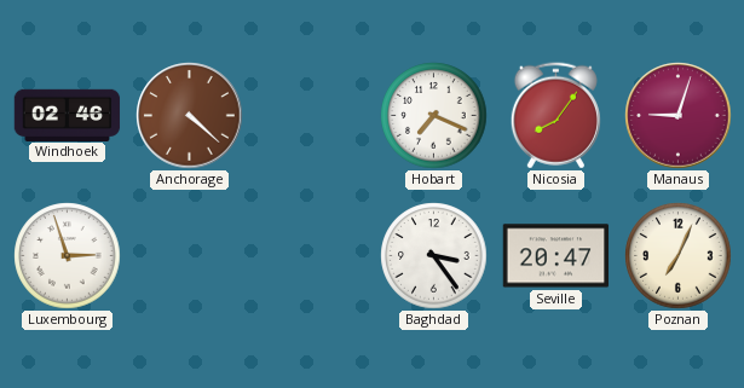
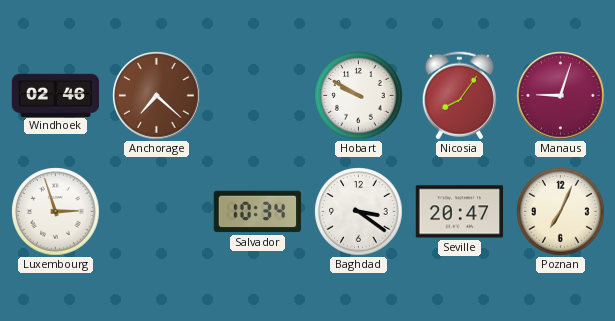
Anchorage: 4:22 -> 7:22 (157, 96)
Hobart: 7:19 -> 9:50 (359, 96)
Salvador: none -> 10:34 (258, 212)
Baghdad: 3:24 -> 3:21 (359, 212)
